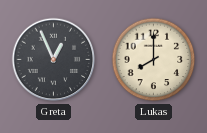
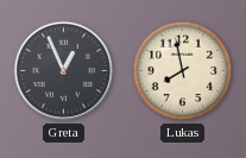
Lukas: 8:00 -> 7:58 (183, 71)
